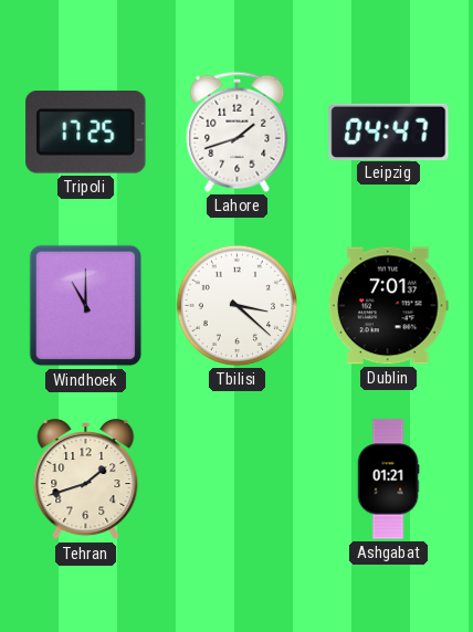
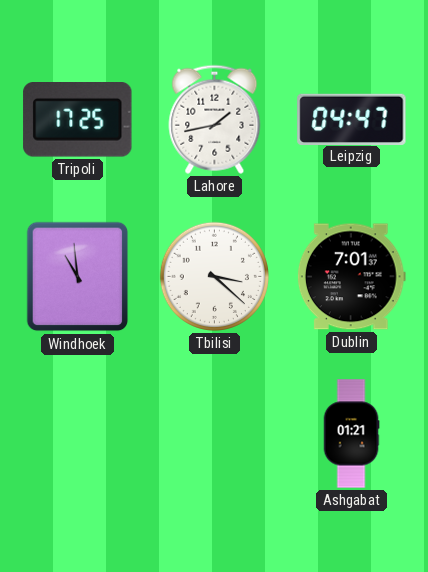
Lahore: 1:42 -> 1:43 (215, 119)
Windhoek: 11:00 -> 10:59 (78, 277)
Tehran: 1:42 -> none (86, 480)
